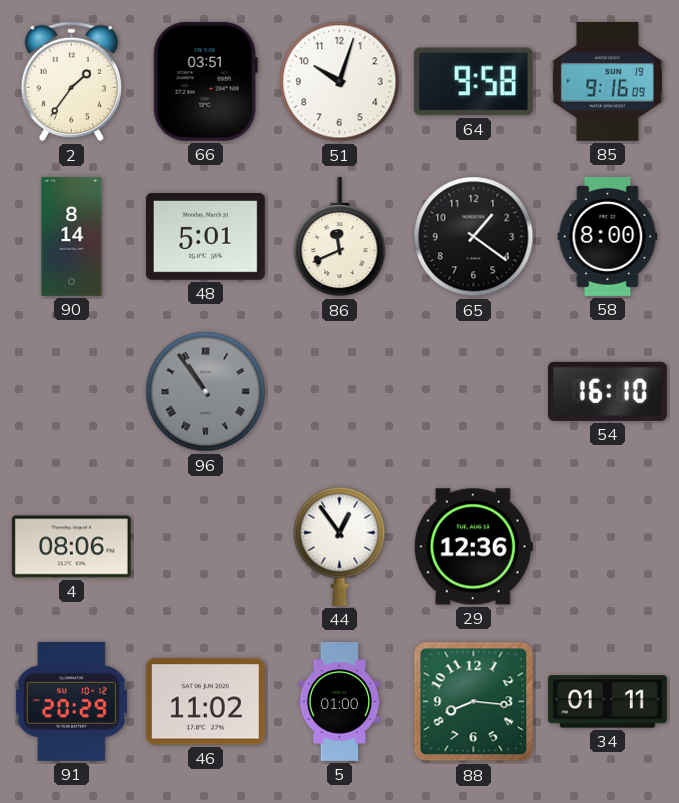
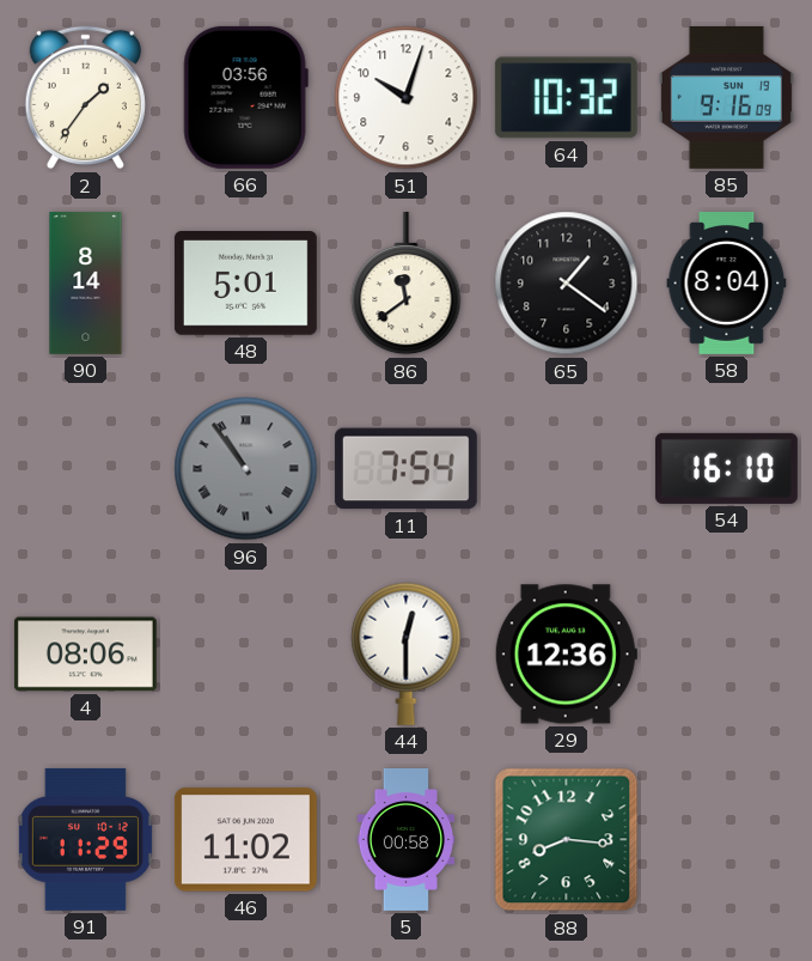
66: 03:51 -> 03:56 (245, 97)
64: 9:58 -> 10:32 (566, 98)
86: 11:41 -> 11:39 (407, 284)
58: 8:00 -> 8:04 (727, 282)
11: none -> 7:54 (405, 469)
44: 12:54 -> 12:30 (407, 653)
91: 20:29 -> 11:29 (85, 839)
5: 01:00 -> 00:58 (407, 840)
34: 01:11 -> none (607, 702)
